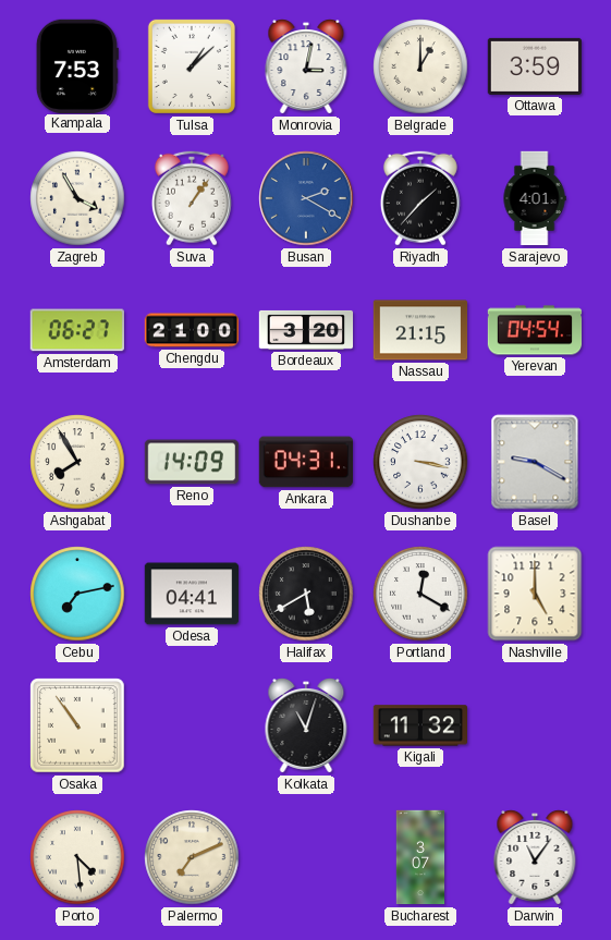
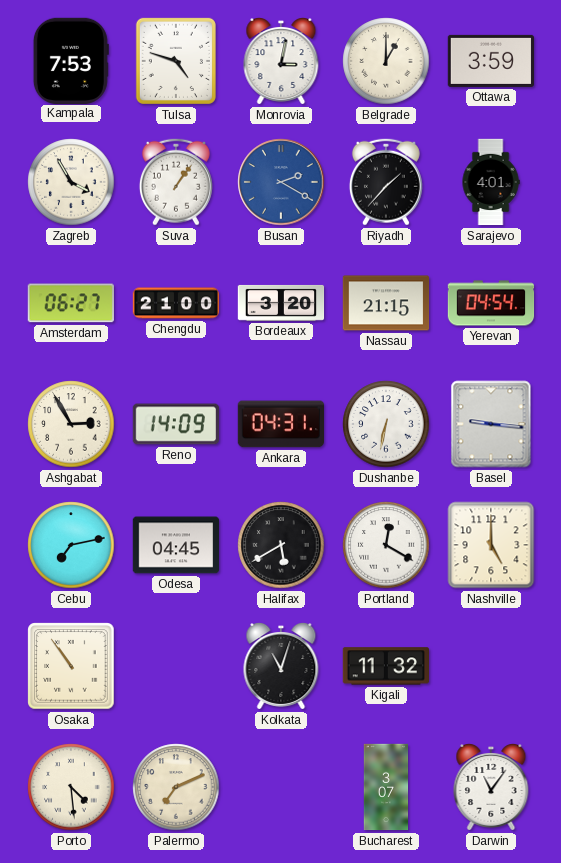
Tulsa: 1:08 -> 4:48 (176, 61)
Ashgabat: 7:55 -> 2:55 (71, 424)
Dushanbe: 3:17 -> 6:32 (386, 424)
Basel: 9:20 -> 9:16 (491, 424)
Odesa: 04:41 -> 04:45 (176, 545)
